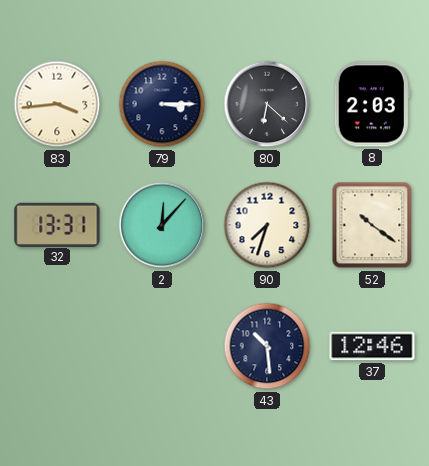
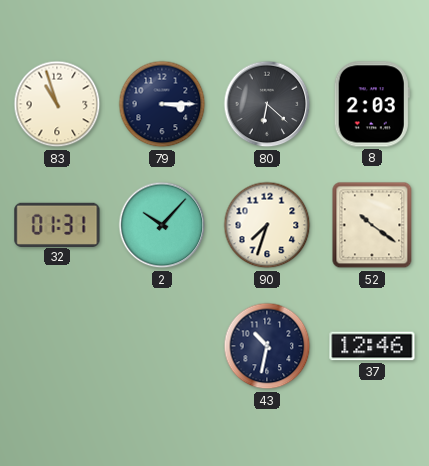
83: 3:44 -> 10:57 (57, 104)
32: 13:31 -> 01:31 (57, 224)
2: 12:07 -> 10:07 (162, 225)
43: 10:29 -> 10:32 (267, 346)
